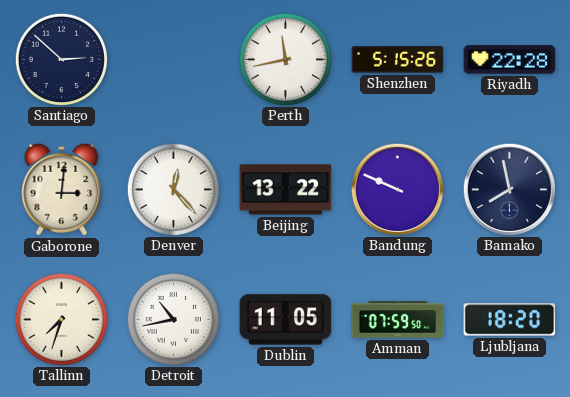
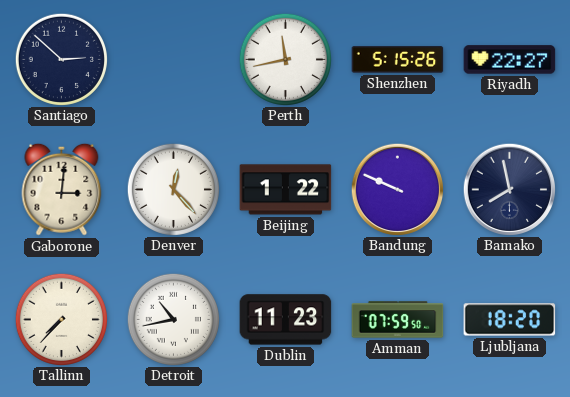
Riyadh: 22:28 -> 22:27 (510, 60)
Beijing: 13:22 -> 1:22 (286, 190)
Tallinn: 7:33 -> 7:37 (61, 319)
Dublin: 11:05 -> 11:23 (286, 320)
